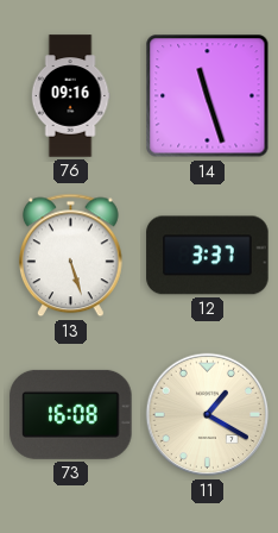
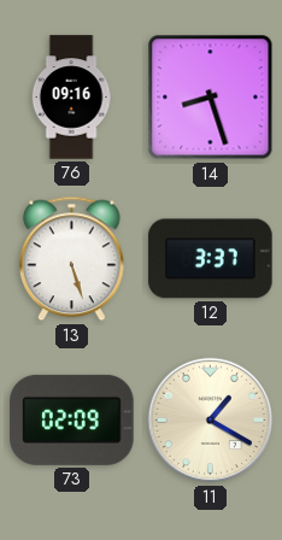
14: 11:27 -> 8:27 (211, 98)
73: 16:08 -> 02:09 (72, 419)
